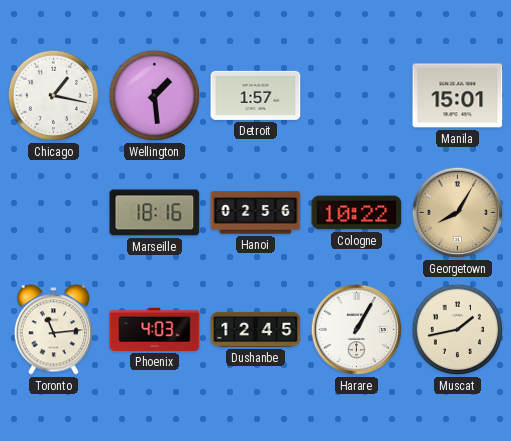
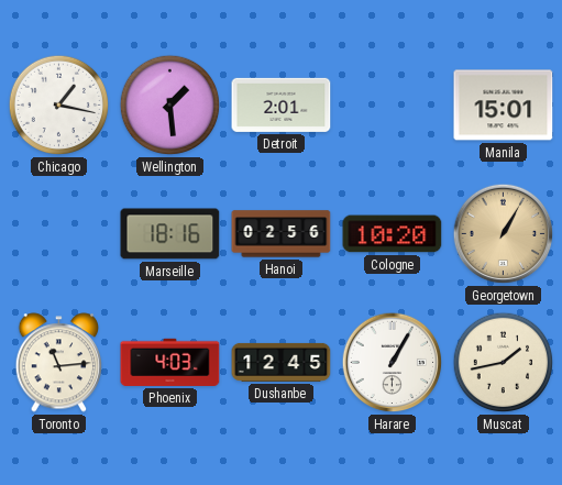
Detroit: 1:57 -> 2:01 (282, 104)
Cologne: 10:22 -> 10:20 (393, 234)
Georgetown: 8:05 -> 1:05 (504, 234)
